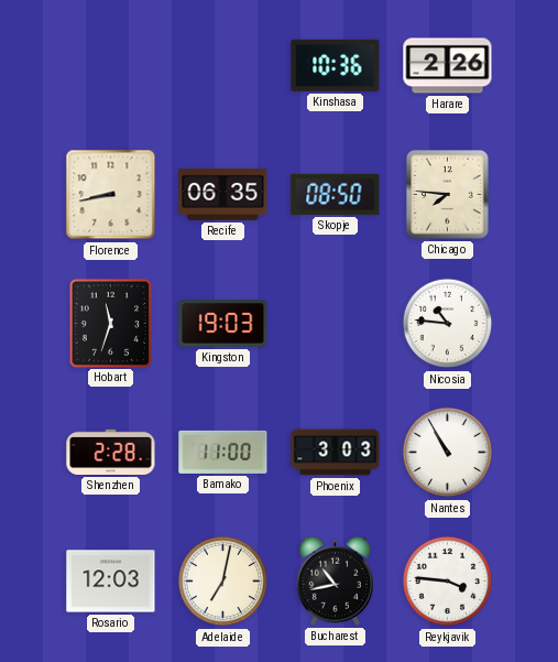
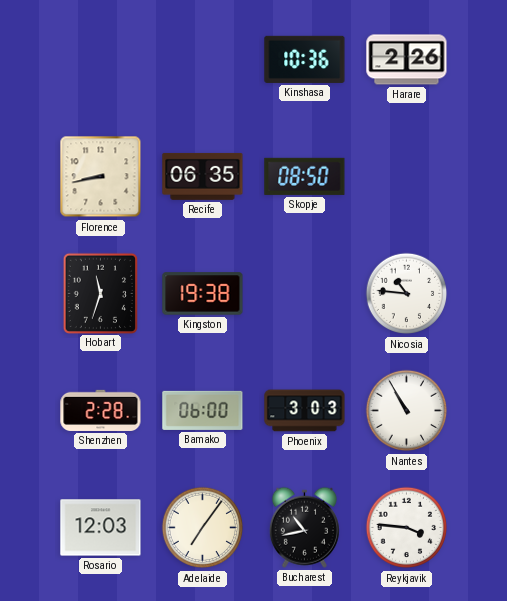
Chicago: 7:46 -> none (448, 195)
Kingston: 19:03 -> 19:38 (203, 294)
Bamako: 11:00 -> 06:00 (203, 410)
Adelaide: 7:02 -> 7:06 (203, 528)
